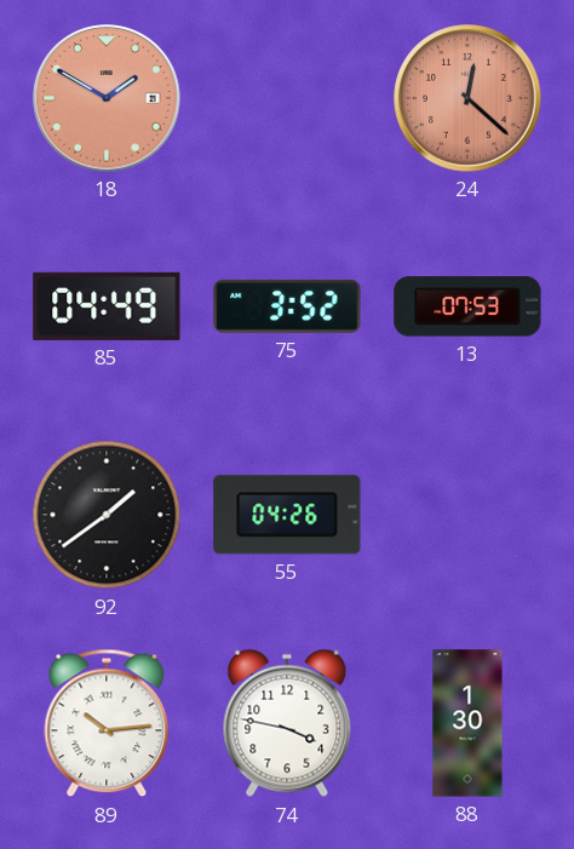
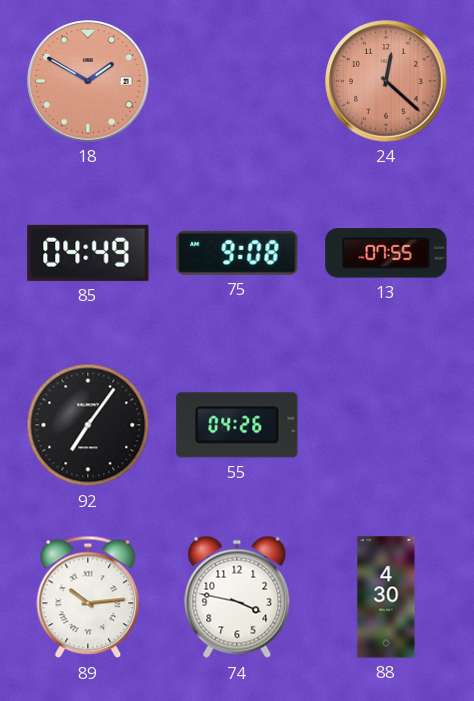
75: 3:52 -> 9:08 (237, 253)
13: 07:53 -> 07:55 (386, 253)
92: 1:39 -> 7:06 (88, 425)
88: 1:30 -> 4:30 (386, 597)
